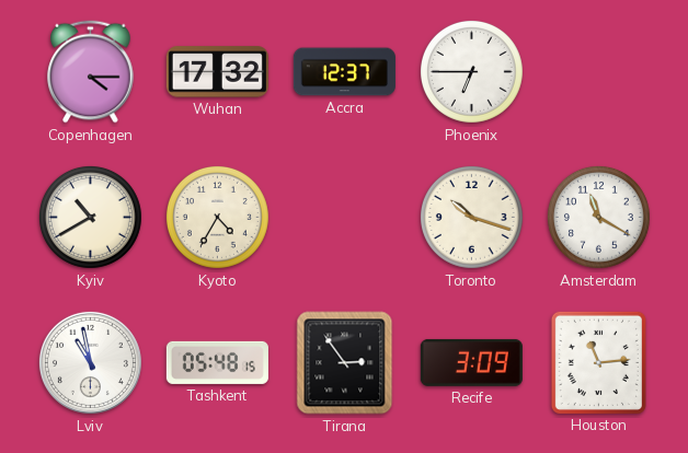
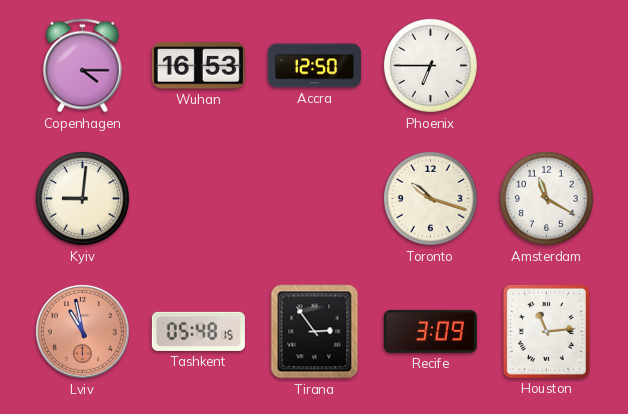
Wuhan: 17:32 -> 16:53 (198, 66)
Accra: 12:37 -> 12:50 (314, 66)
Kyiv: 10:40 -> 9:01 (82, 198)
Kyoto: 4:35 -> none (217, 217)
Lviv dial: white -> salmon (82, 331)
